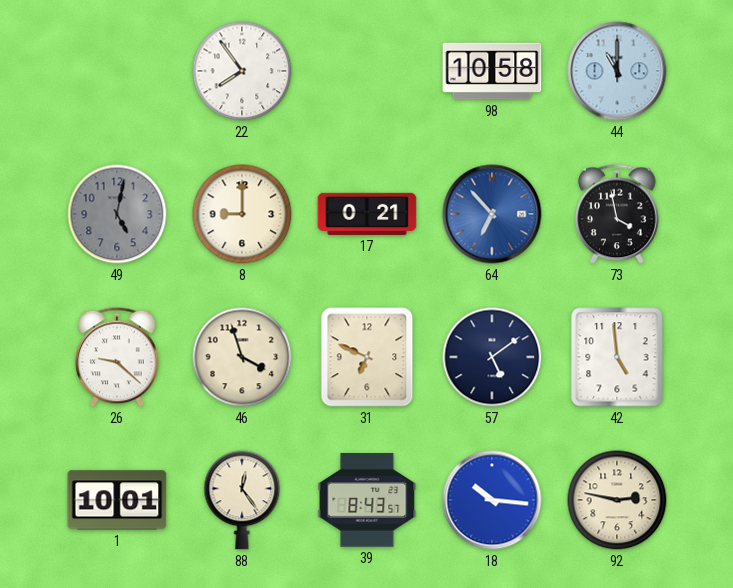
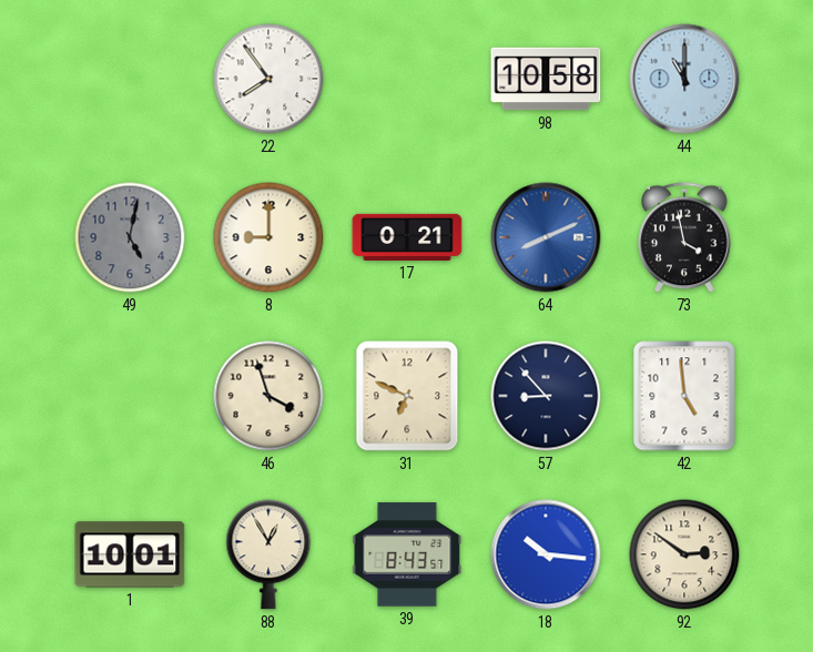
64: 6:53 -> 8:11 (546, 237)
26: 9:22 -> none (117, 357)
57: 5:09 -> 8:53 (546, 396)
88: 12:24 -> 12:55 (268, 554)
92: 2:47 -> 2:51 (684, 554)
